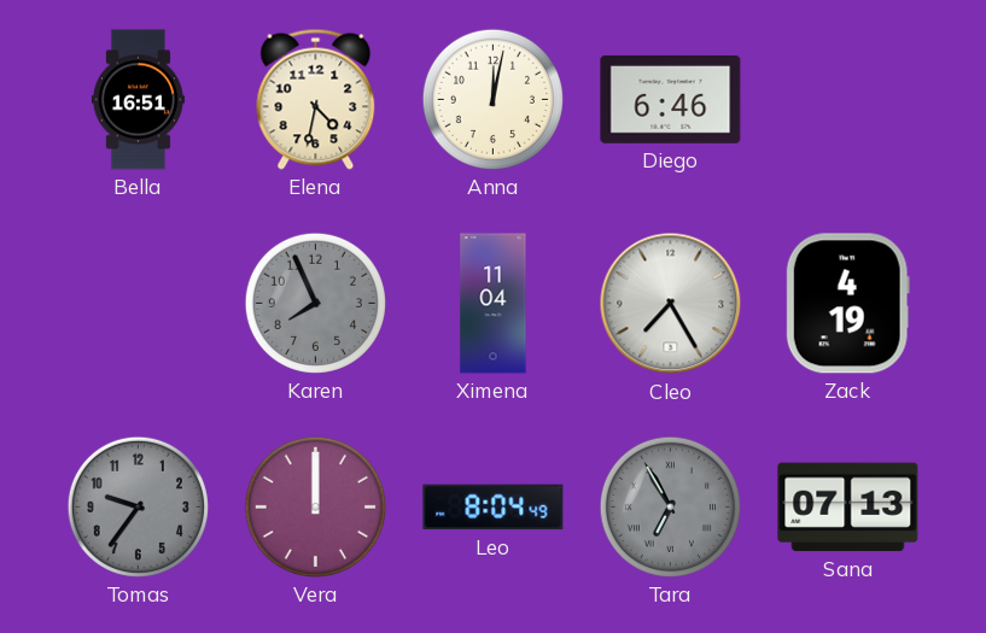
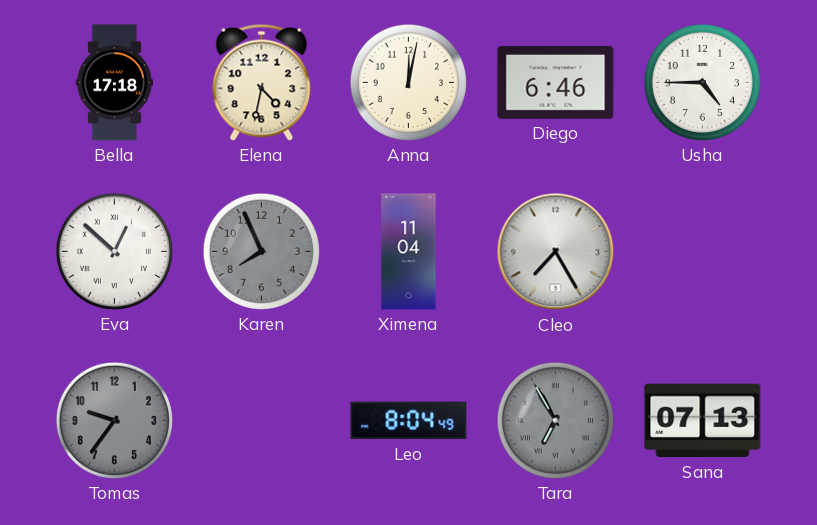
Bella: 16:51 -> 17:18 (114, 83)
Usha: none -> 4:45 (702, 82)
Eva: none -> 12:52 (114, 251)
Zack: 4:19 -> none (847, 304)
Vera: 12:00 -> none (315, 506)
